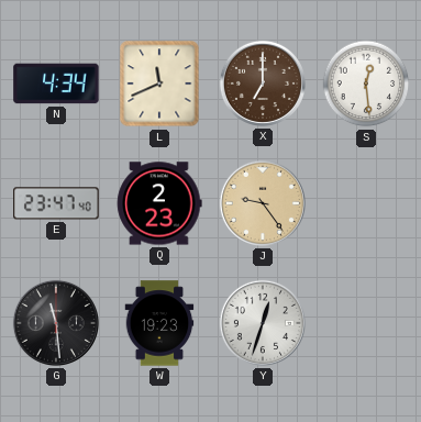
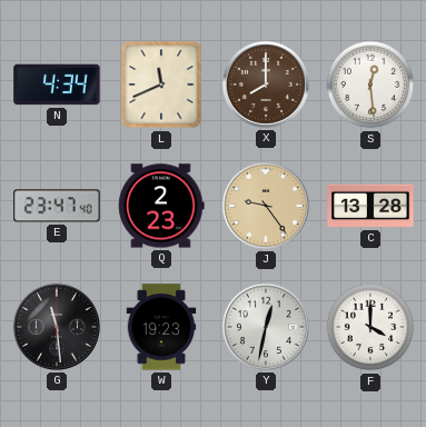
X: 7:00 -> 8:00 (266, 85)
C: none -> 13:28 (370, 206)
Y: 12:33 -> 12:32 (266, 327)
F: none -> 4:00 (370, 327)
